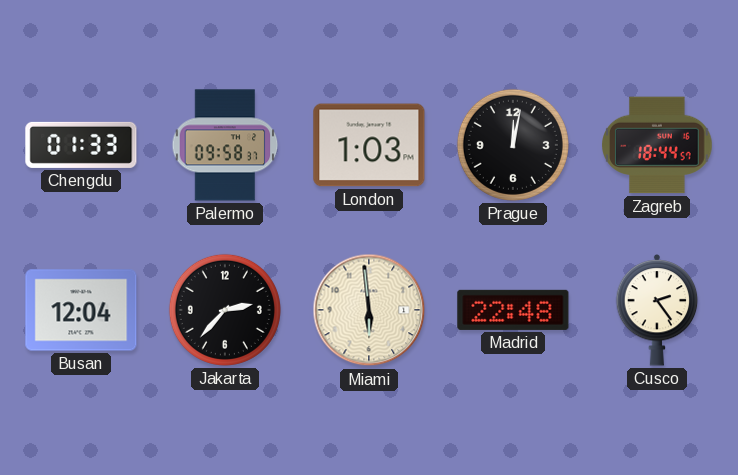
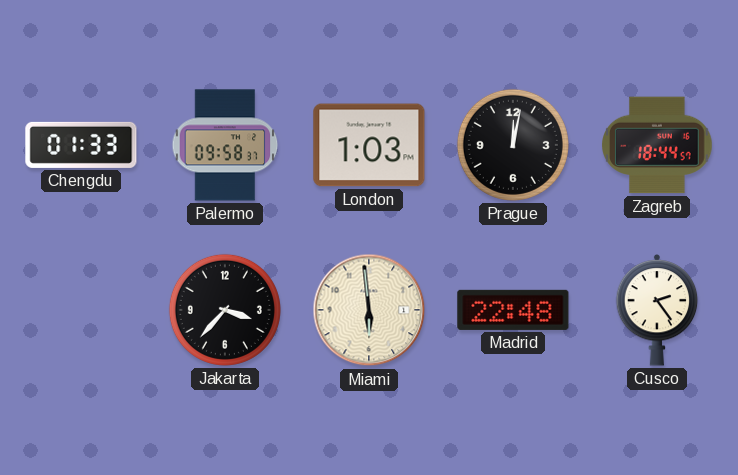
Busan: 12:04 -> none (81, 310)
Jakarta: 2:37 -> 3:37 (225, 310)
